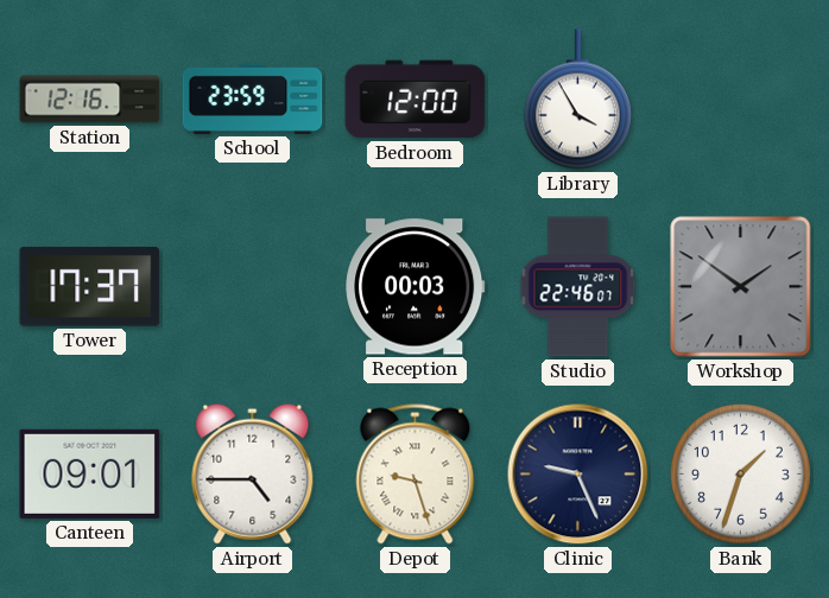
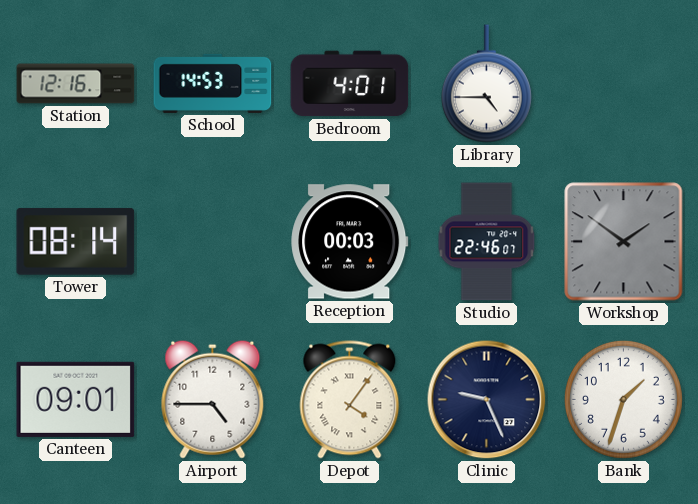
School: 23:59 -> 14:53 (213, 83)
Bedroom: 12:00 -> 4:01 (350, 84)
Library: 3:55 -> 4:45 (486, 84)
Tower: 17:37 -> 08:14 (76, 241)
Depot: 9:27 -> 4:06 (350, 400)
